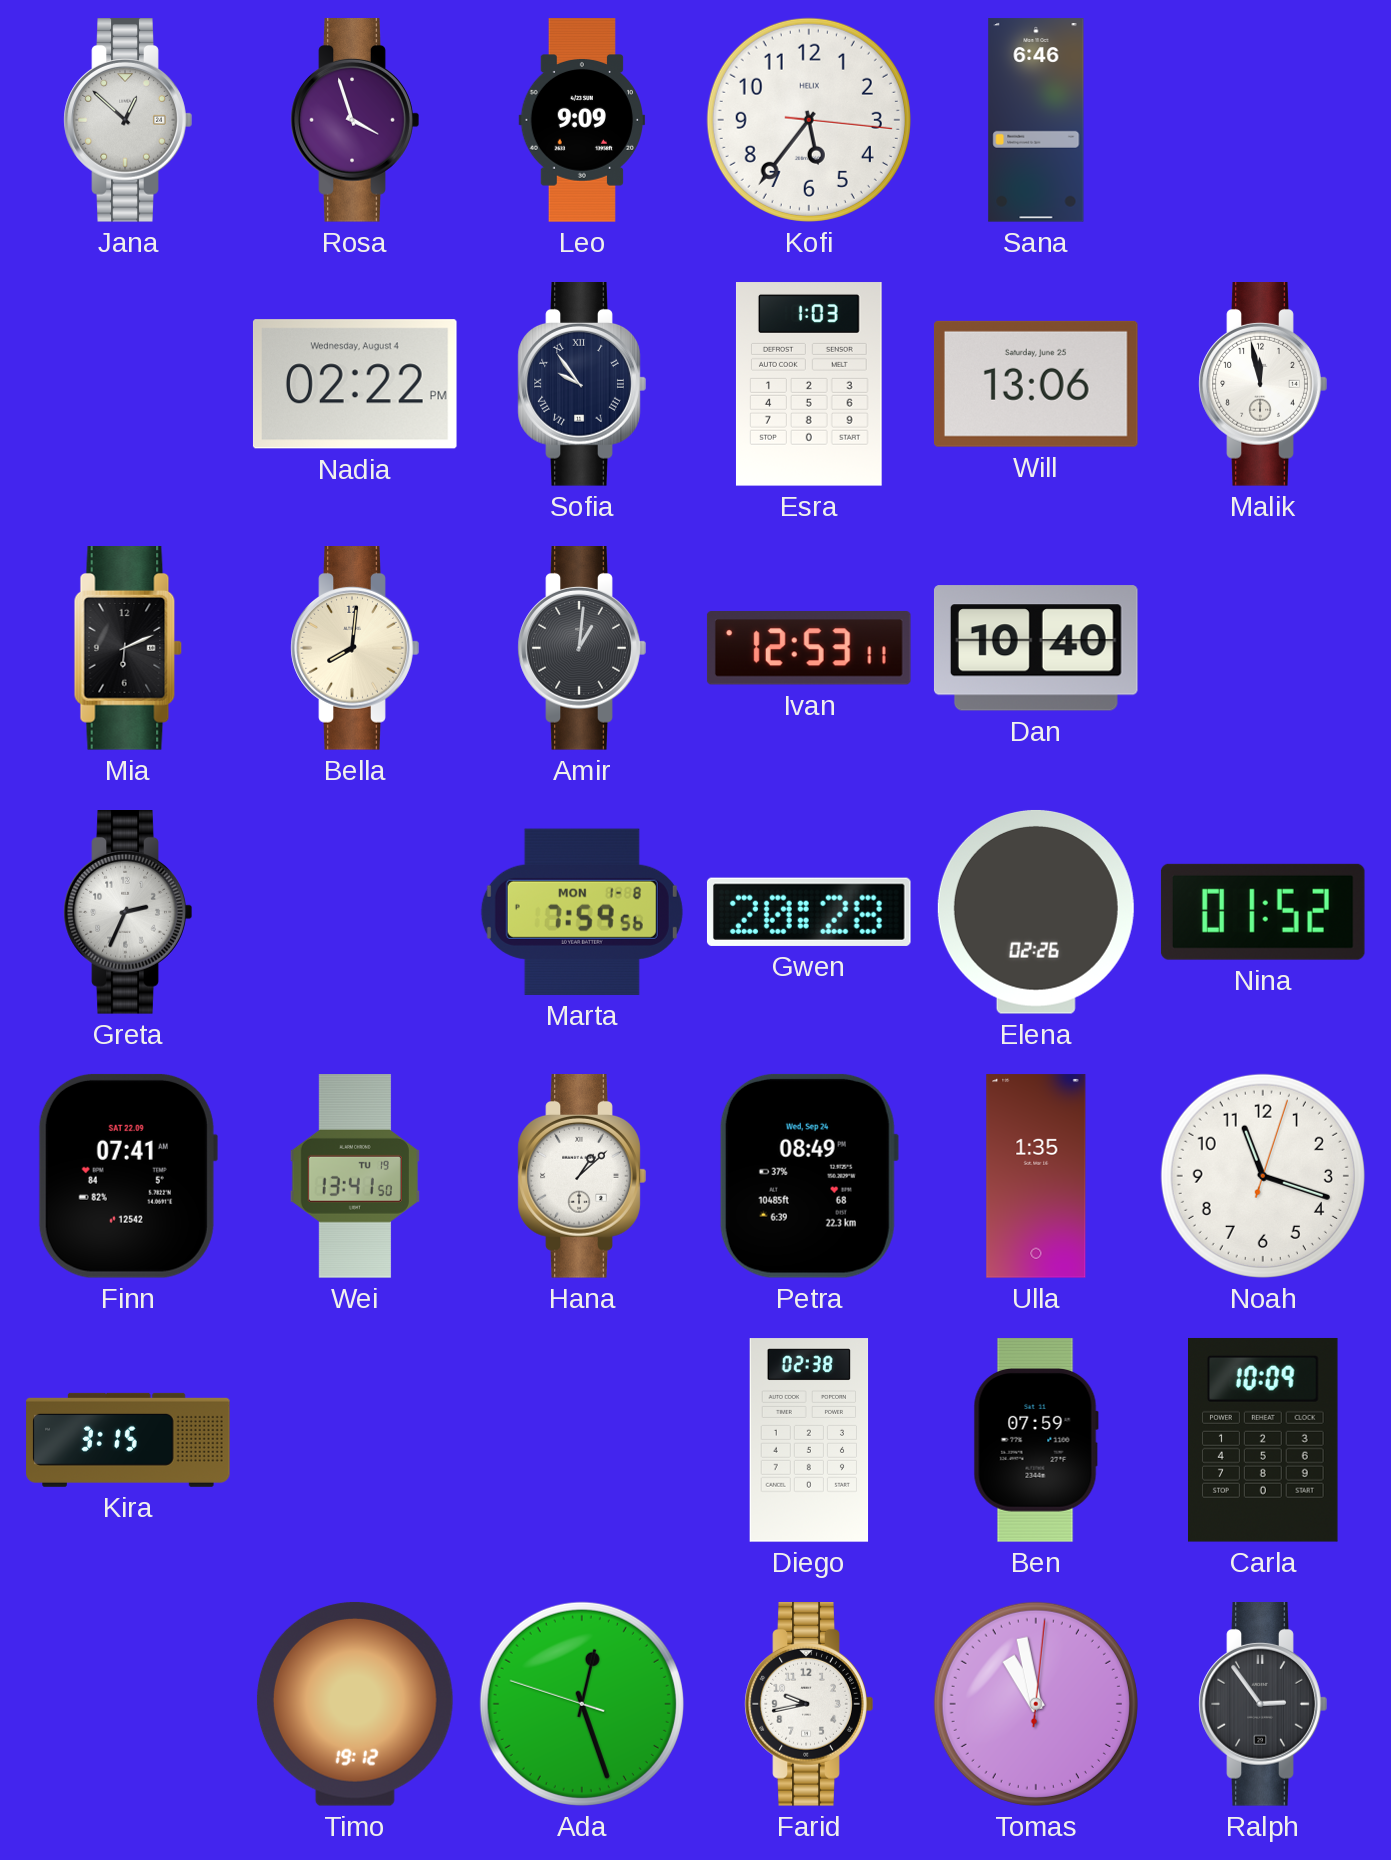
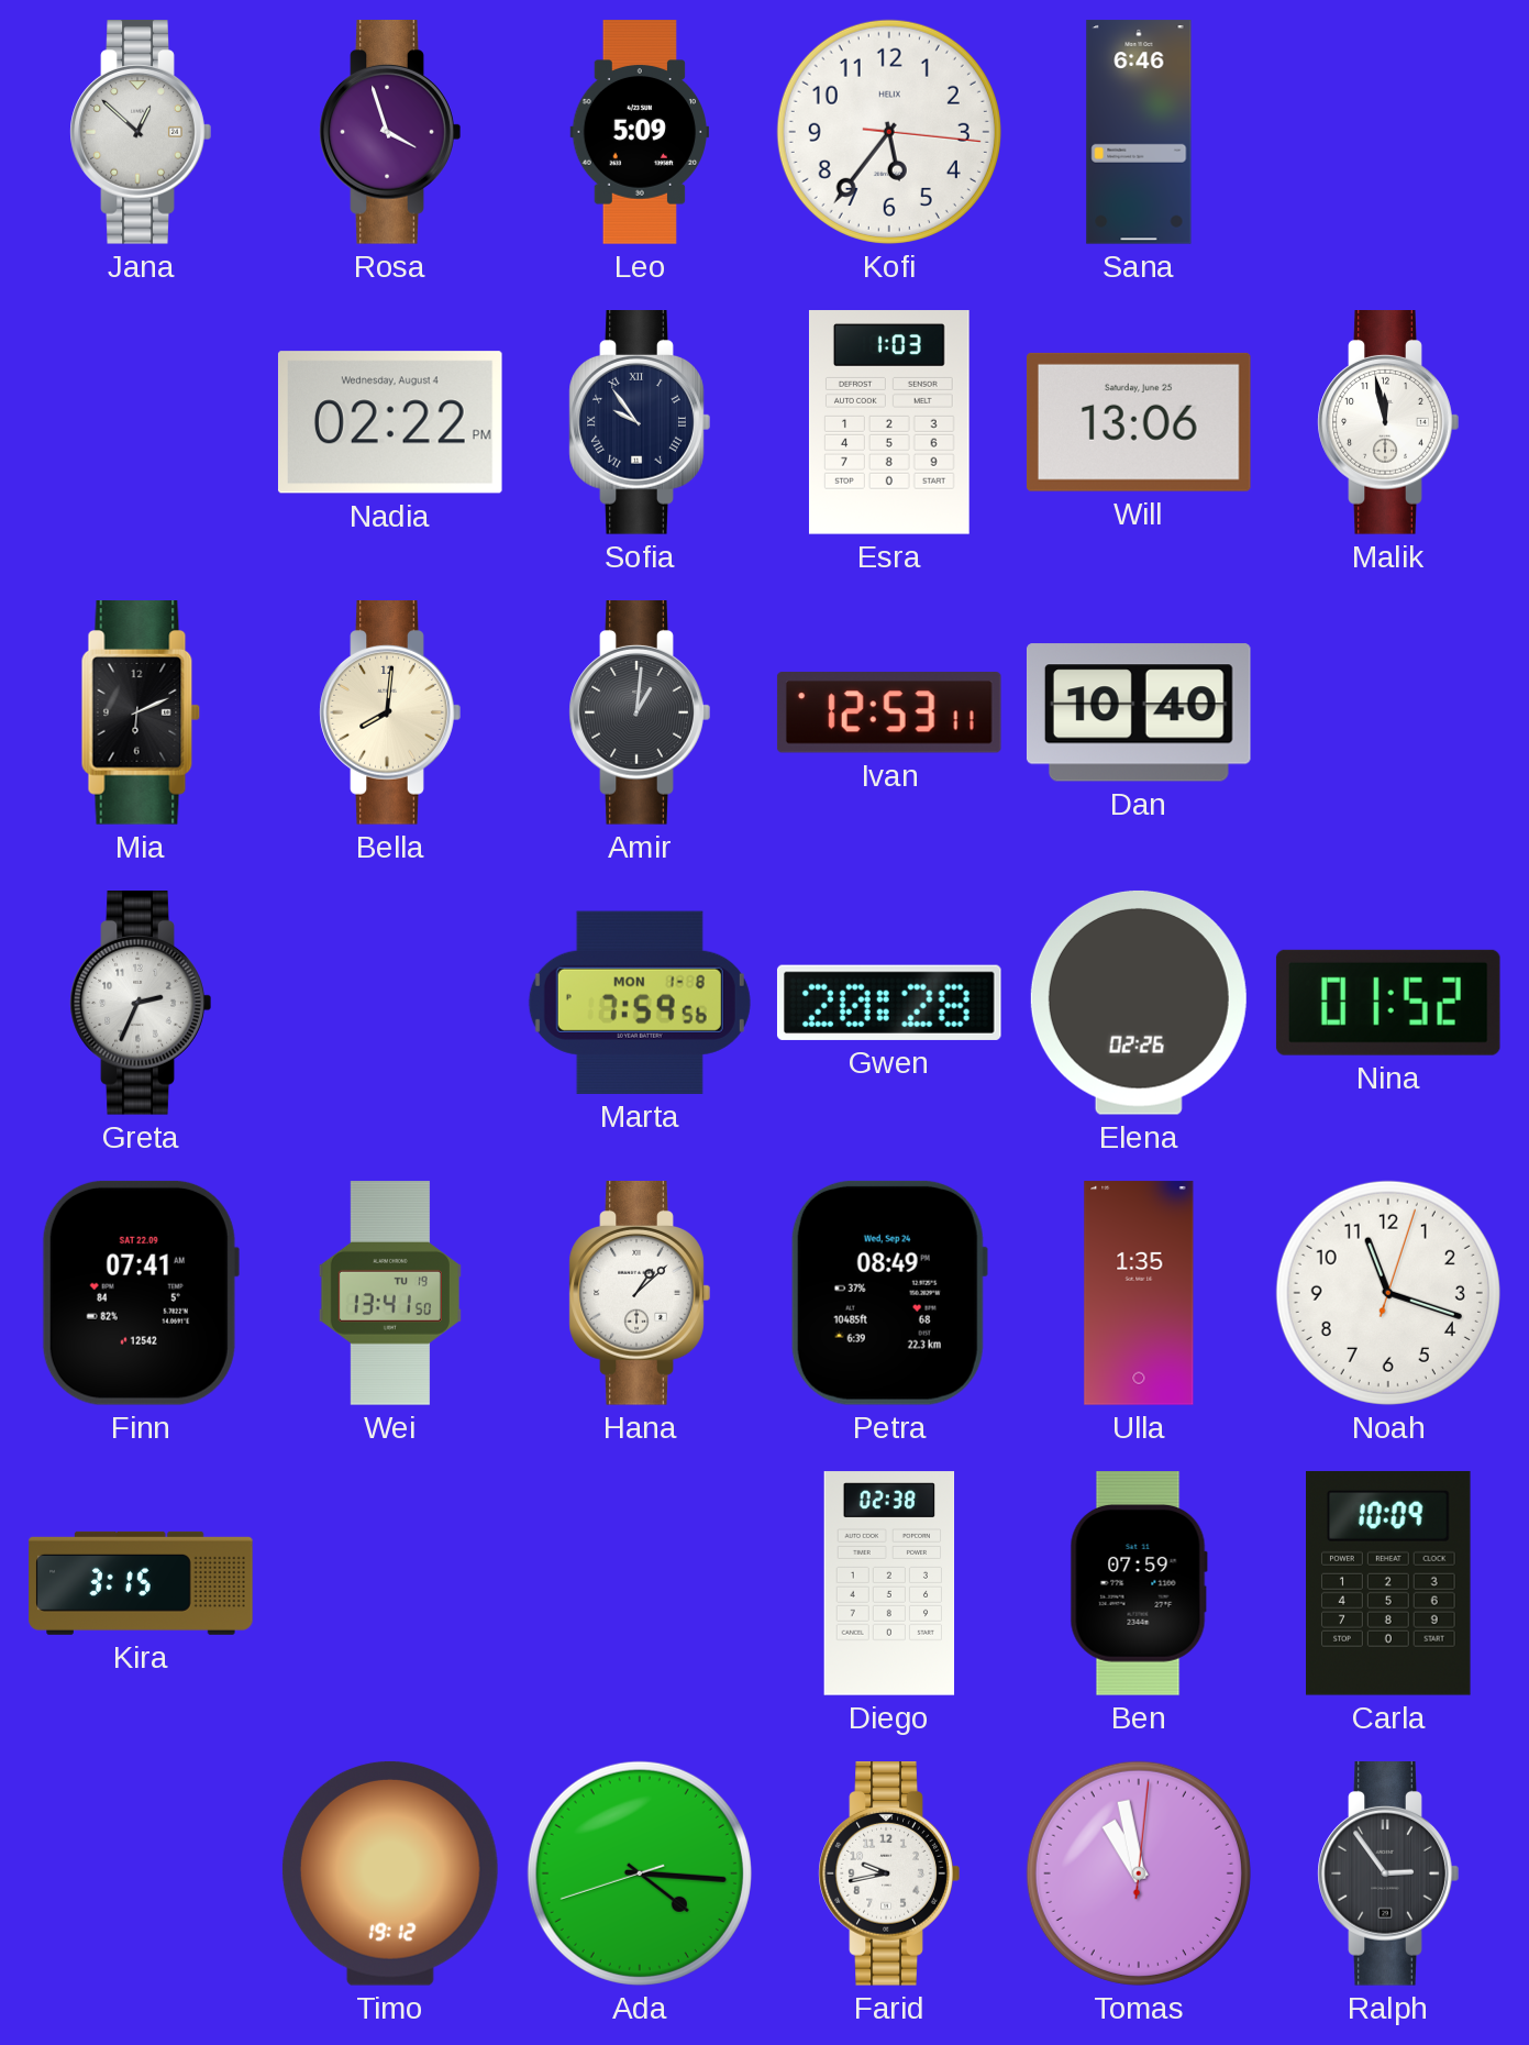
Leo: 9:09 -> 5:09 (640, 132)
Ada: 12:26 -> 4:15 (640, 1873)
